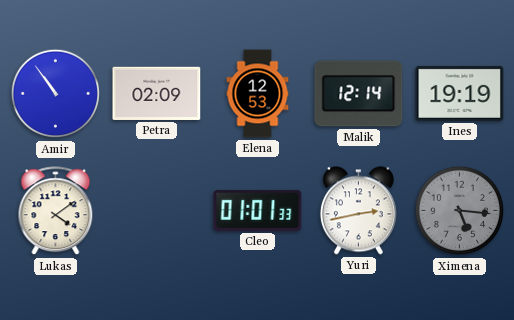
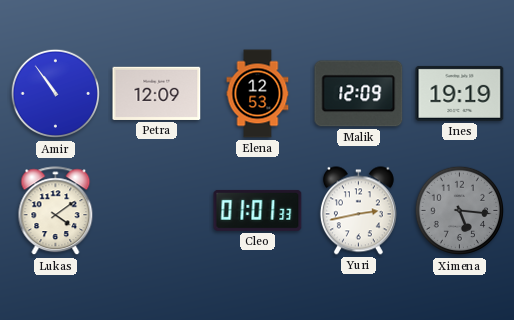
Petra: 02:09 -> 12:09 (157, 93)
Malik: 12:14 -> 12:09 (359, 94)
